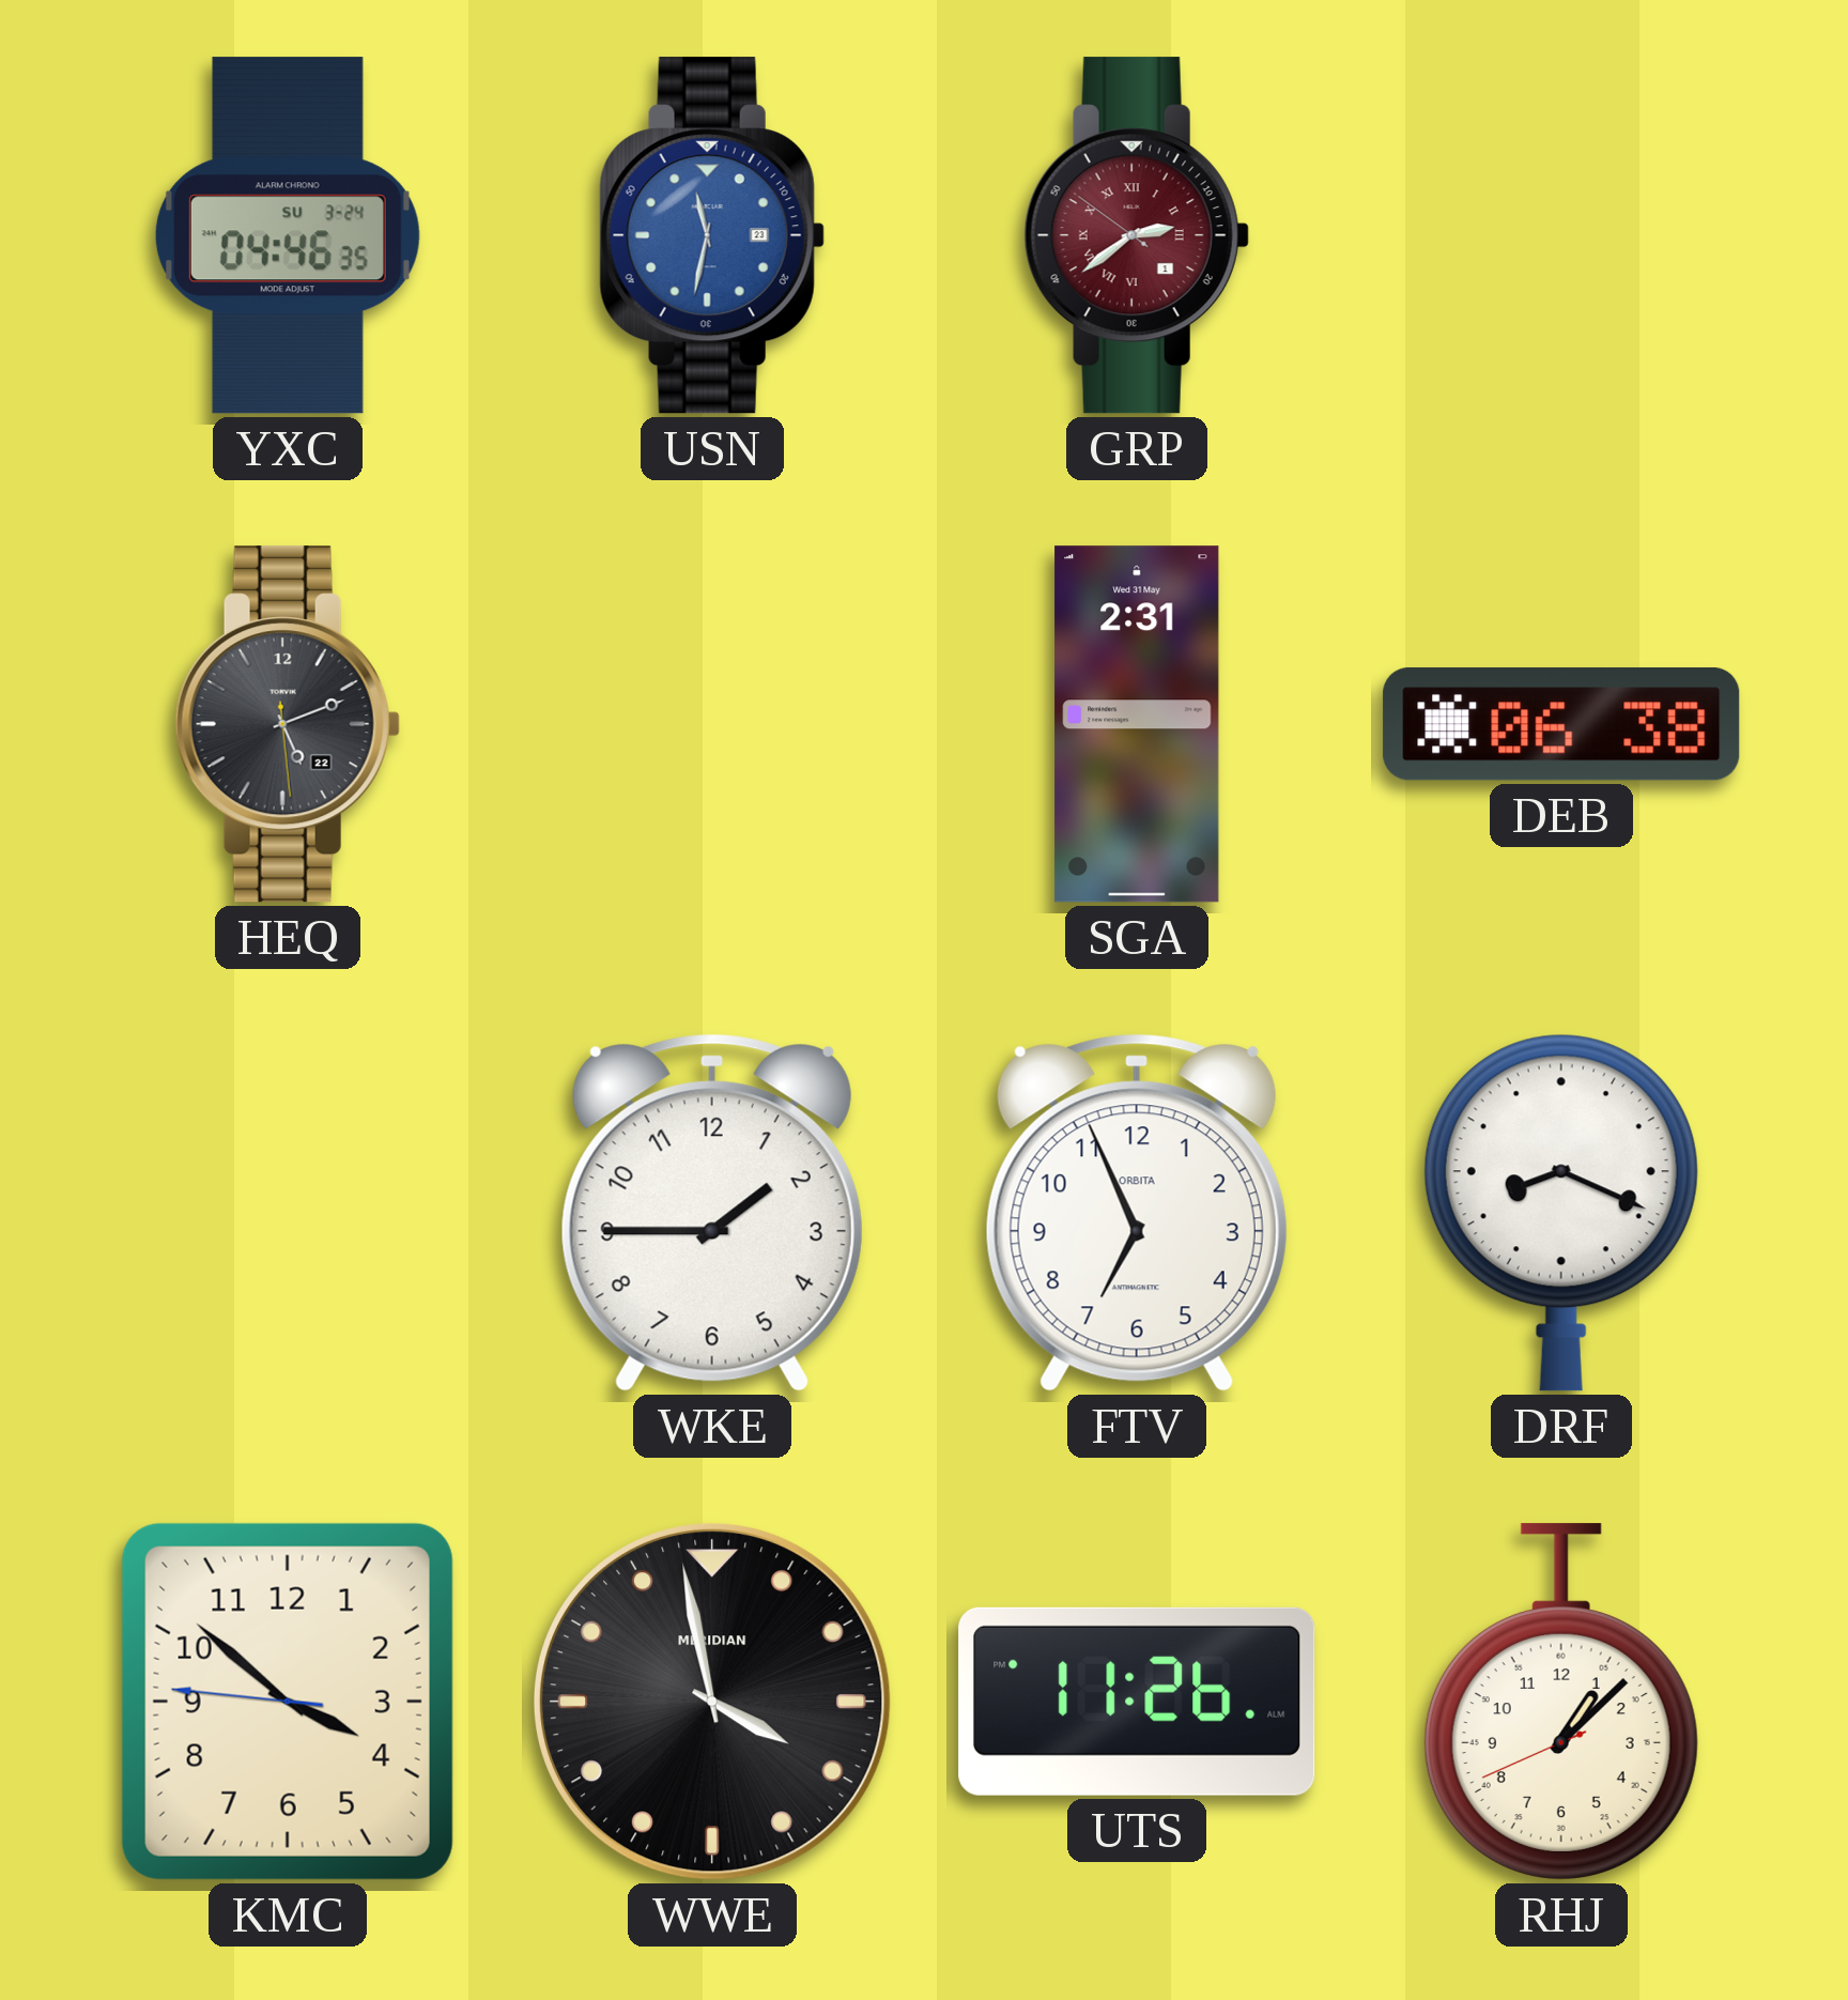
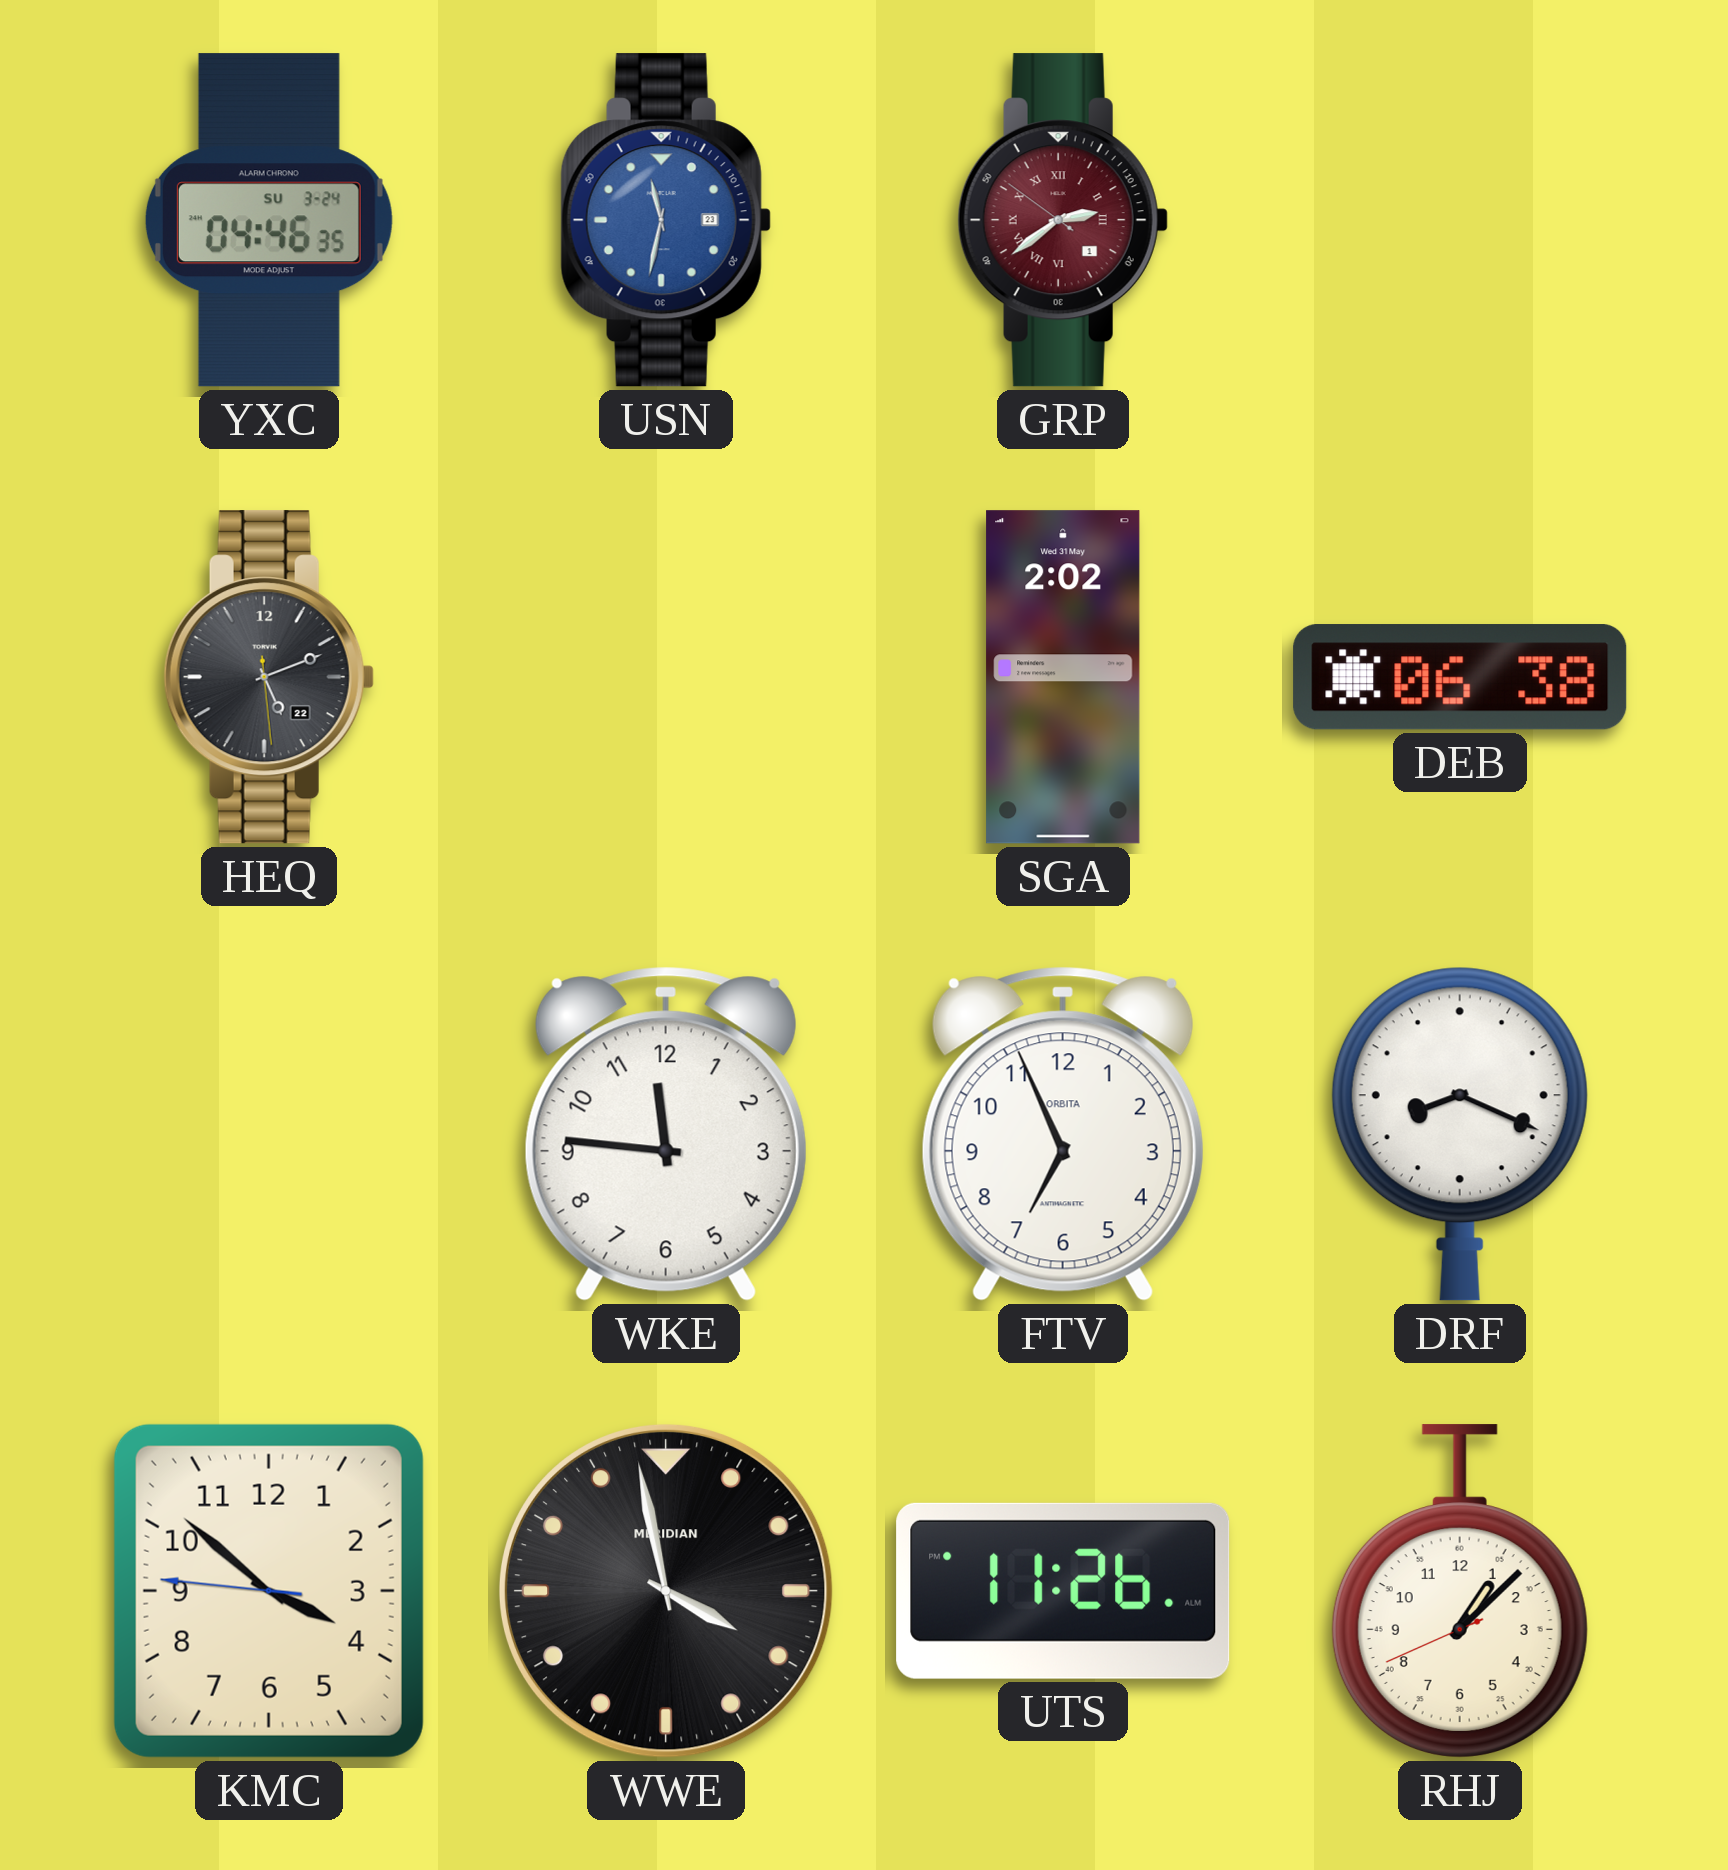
SGA: 2:31 -> 2:02 (1063, 677)
WKE: 1:45 -> 11:46 (666, 1134)
